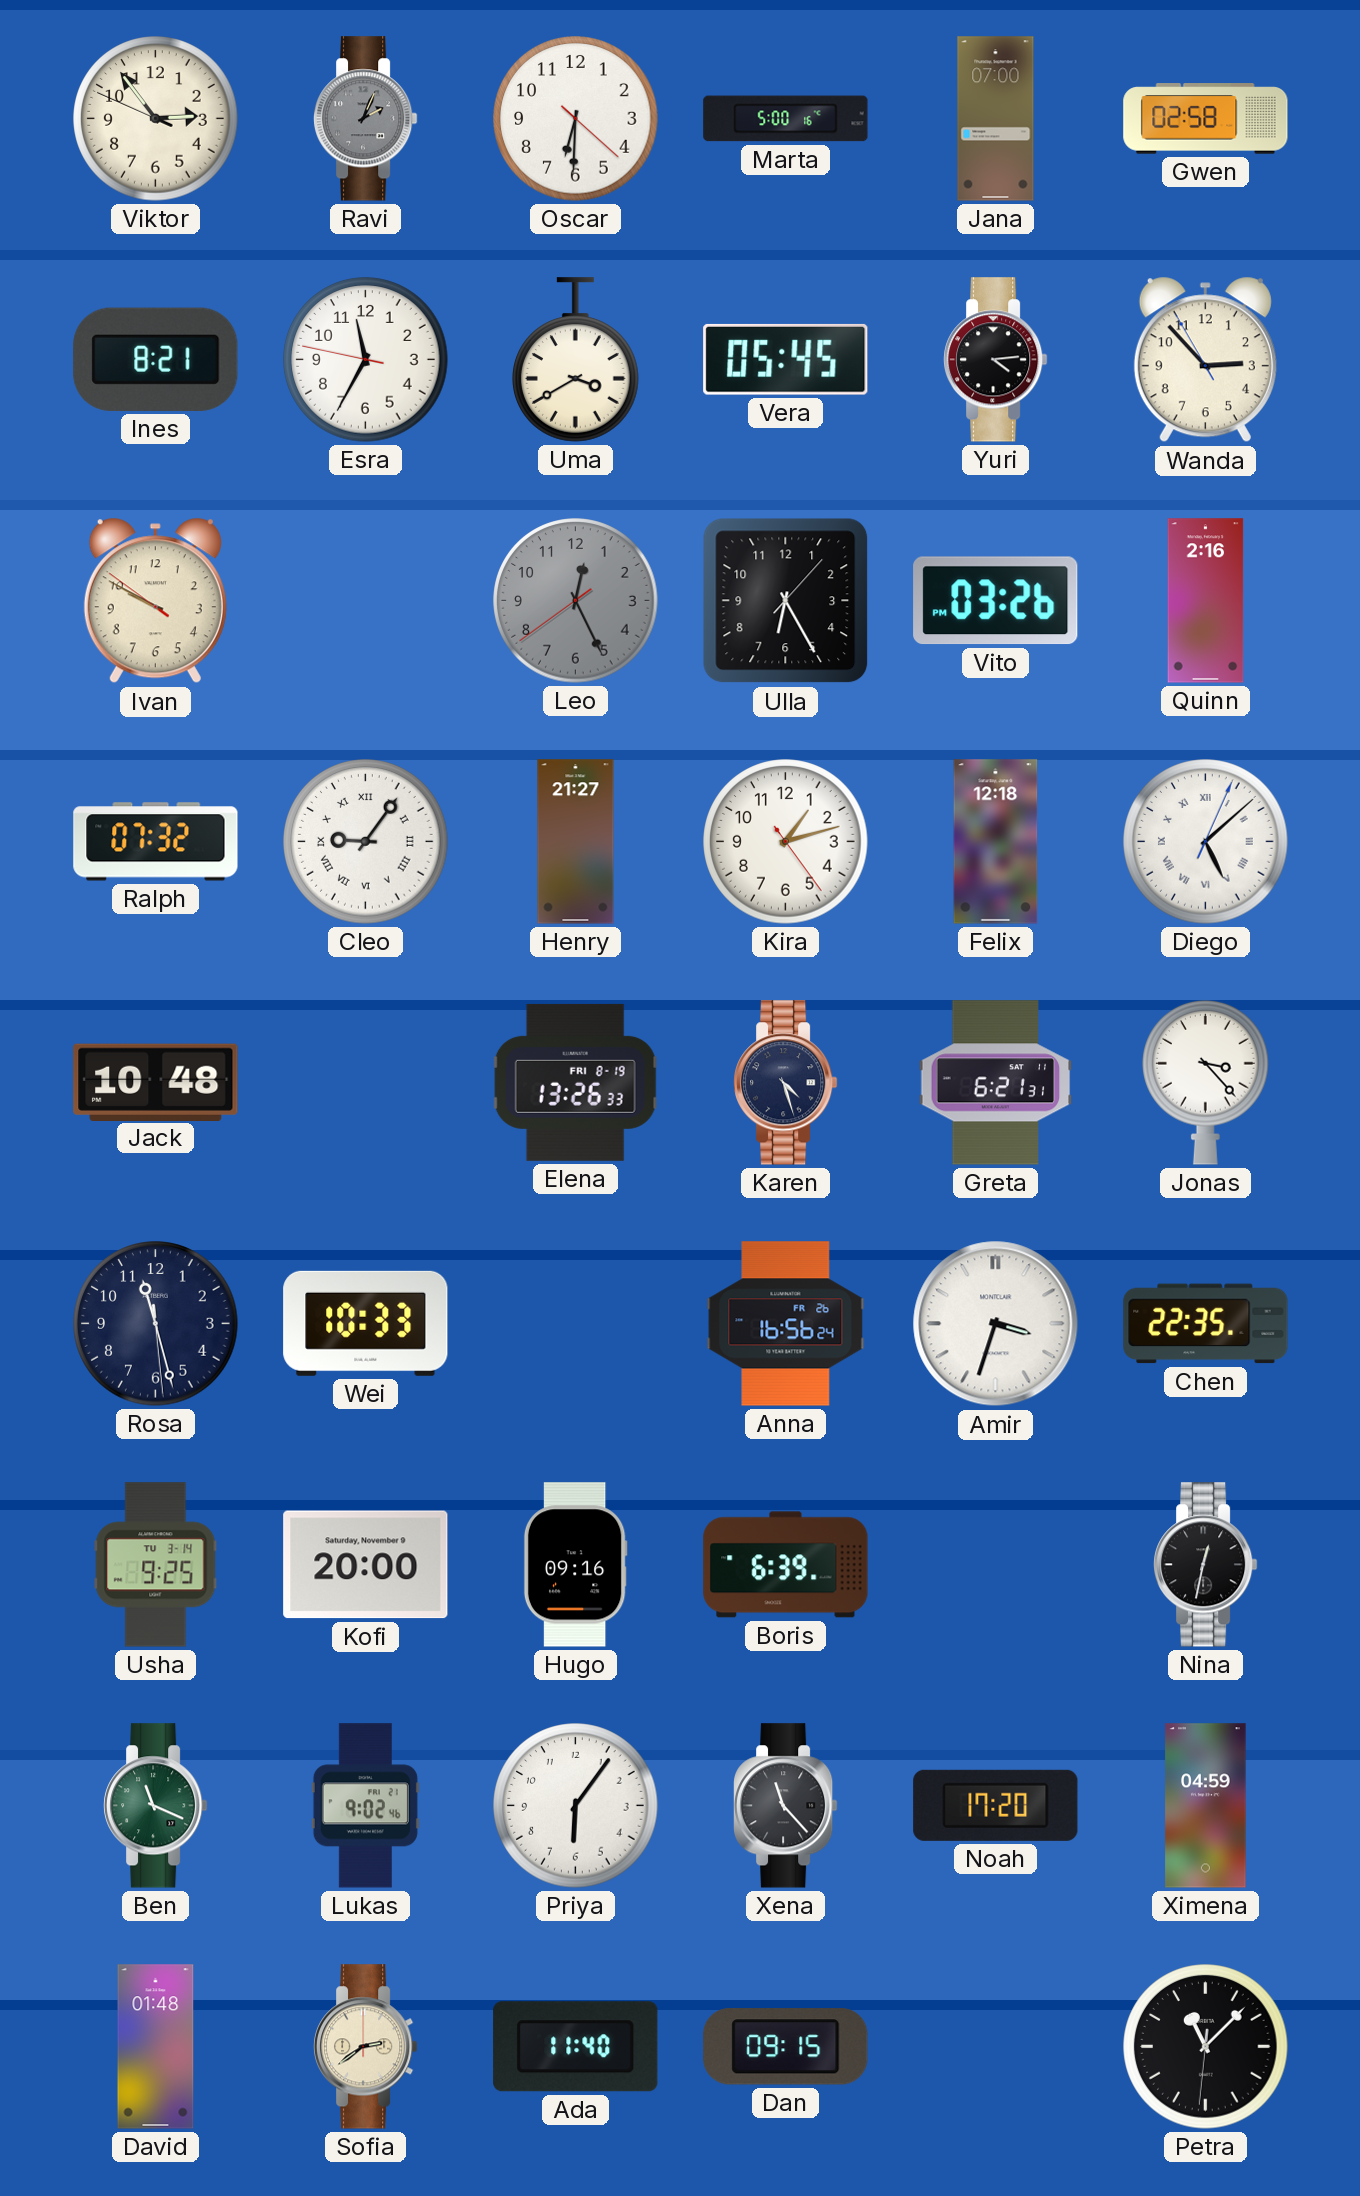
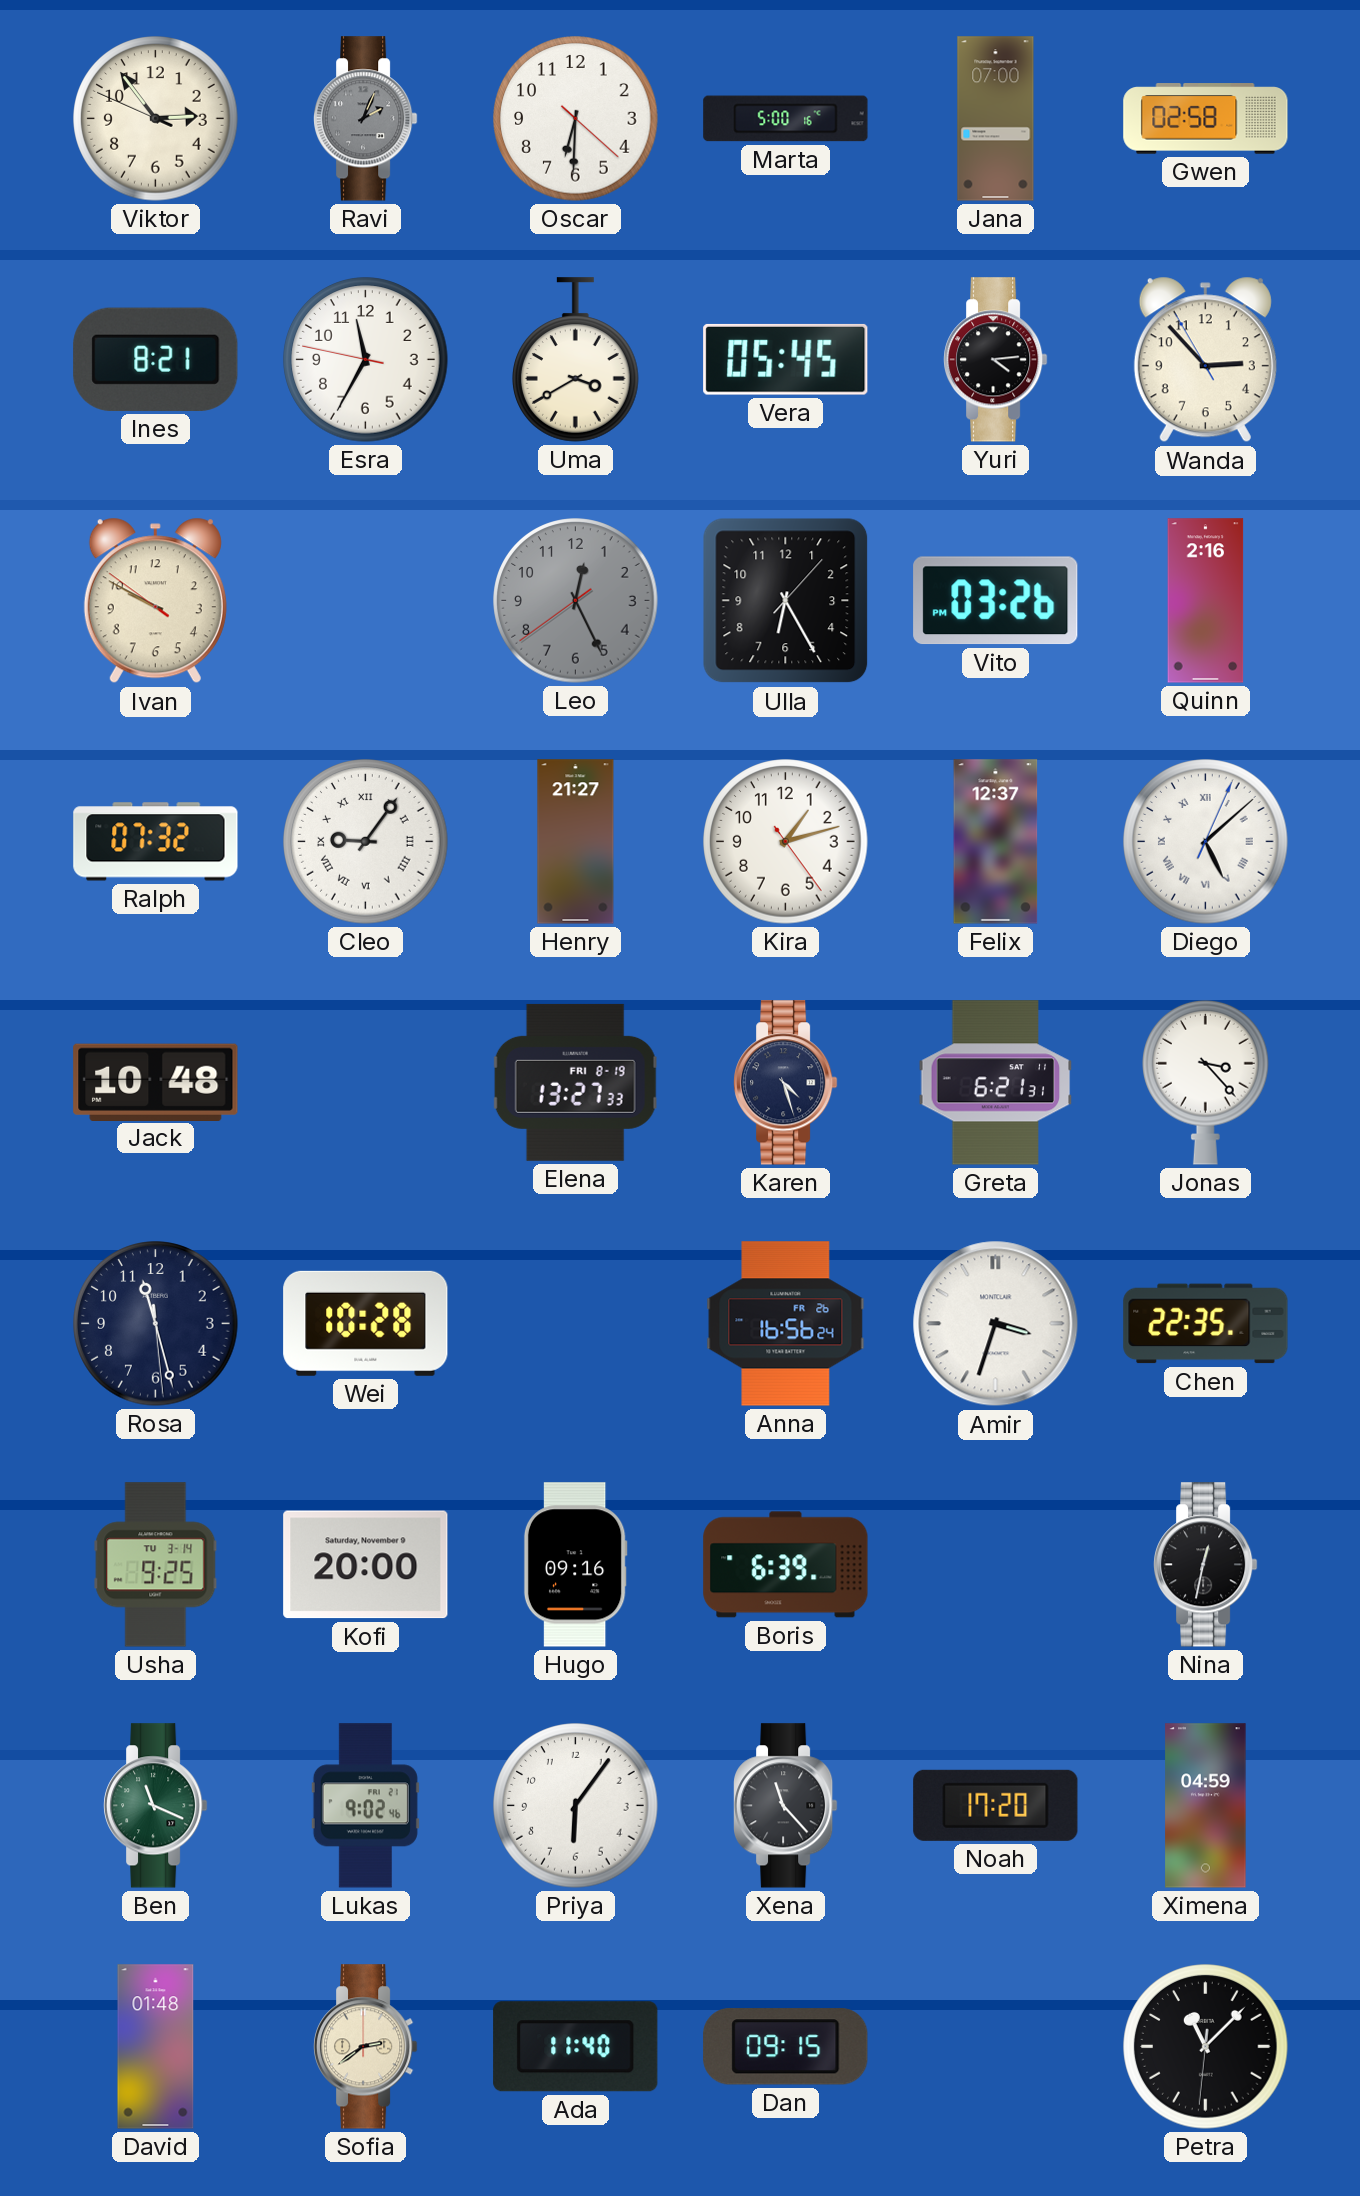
Felix: 12:18 -> 12:37 (996, 842)
Elena: 13:26 -> 13:27 (575, 1082)
Wei: 10:33 -> 10:28 (366, 1323)
